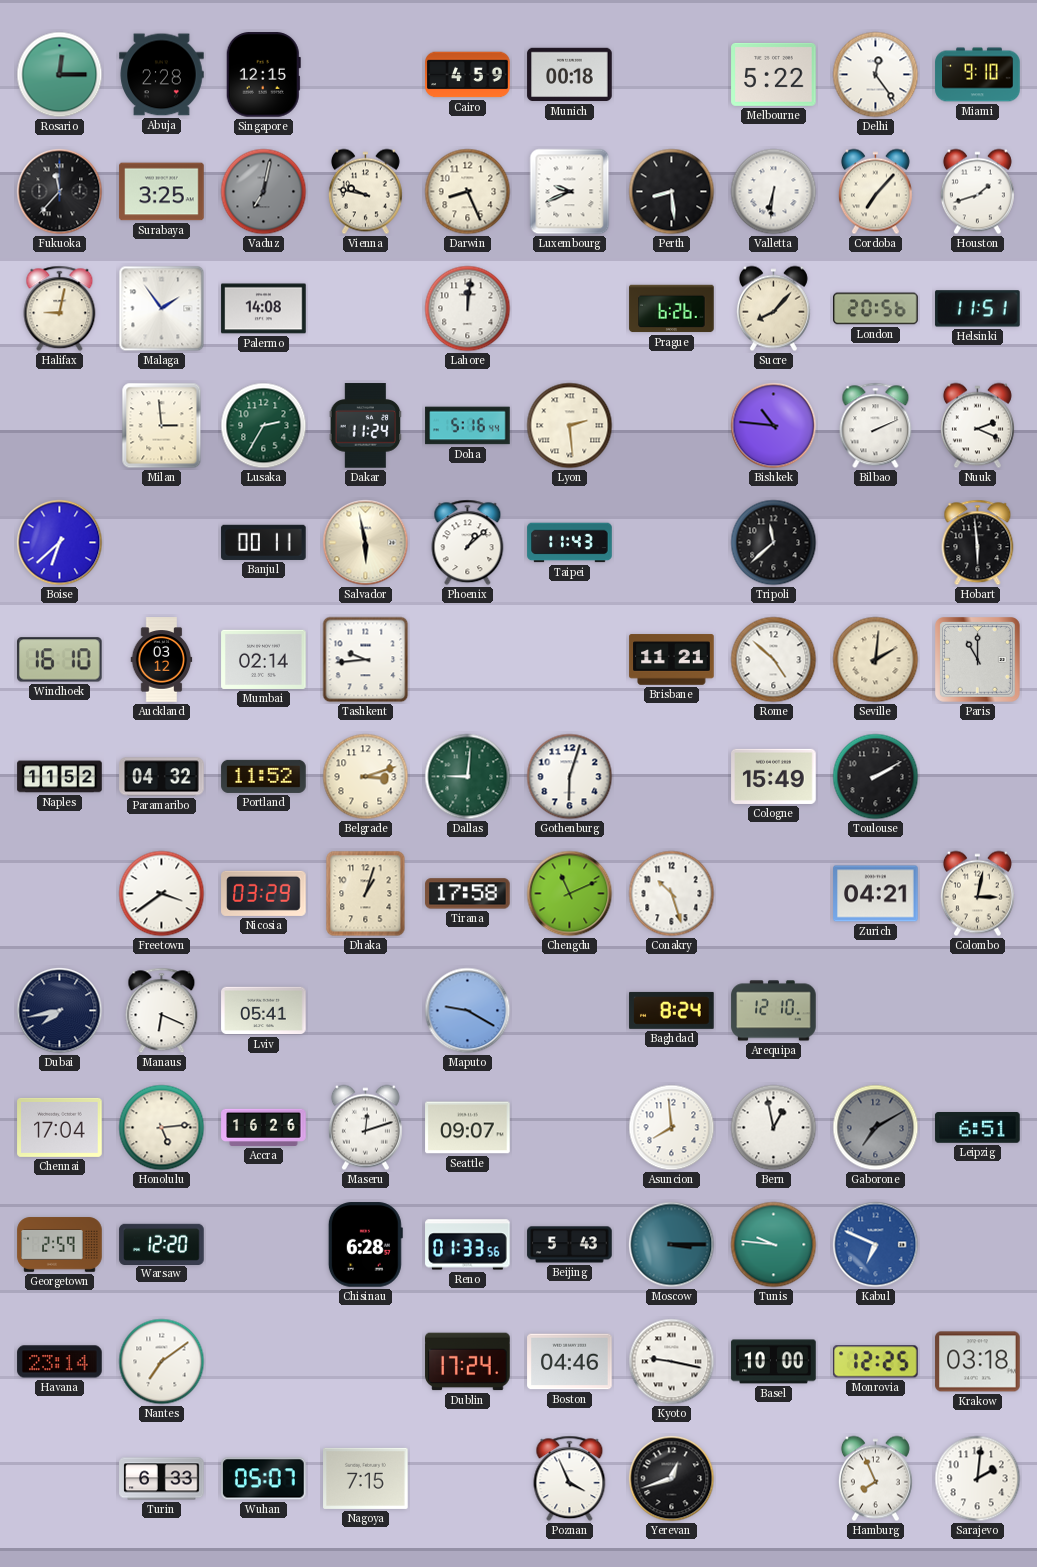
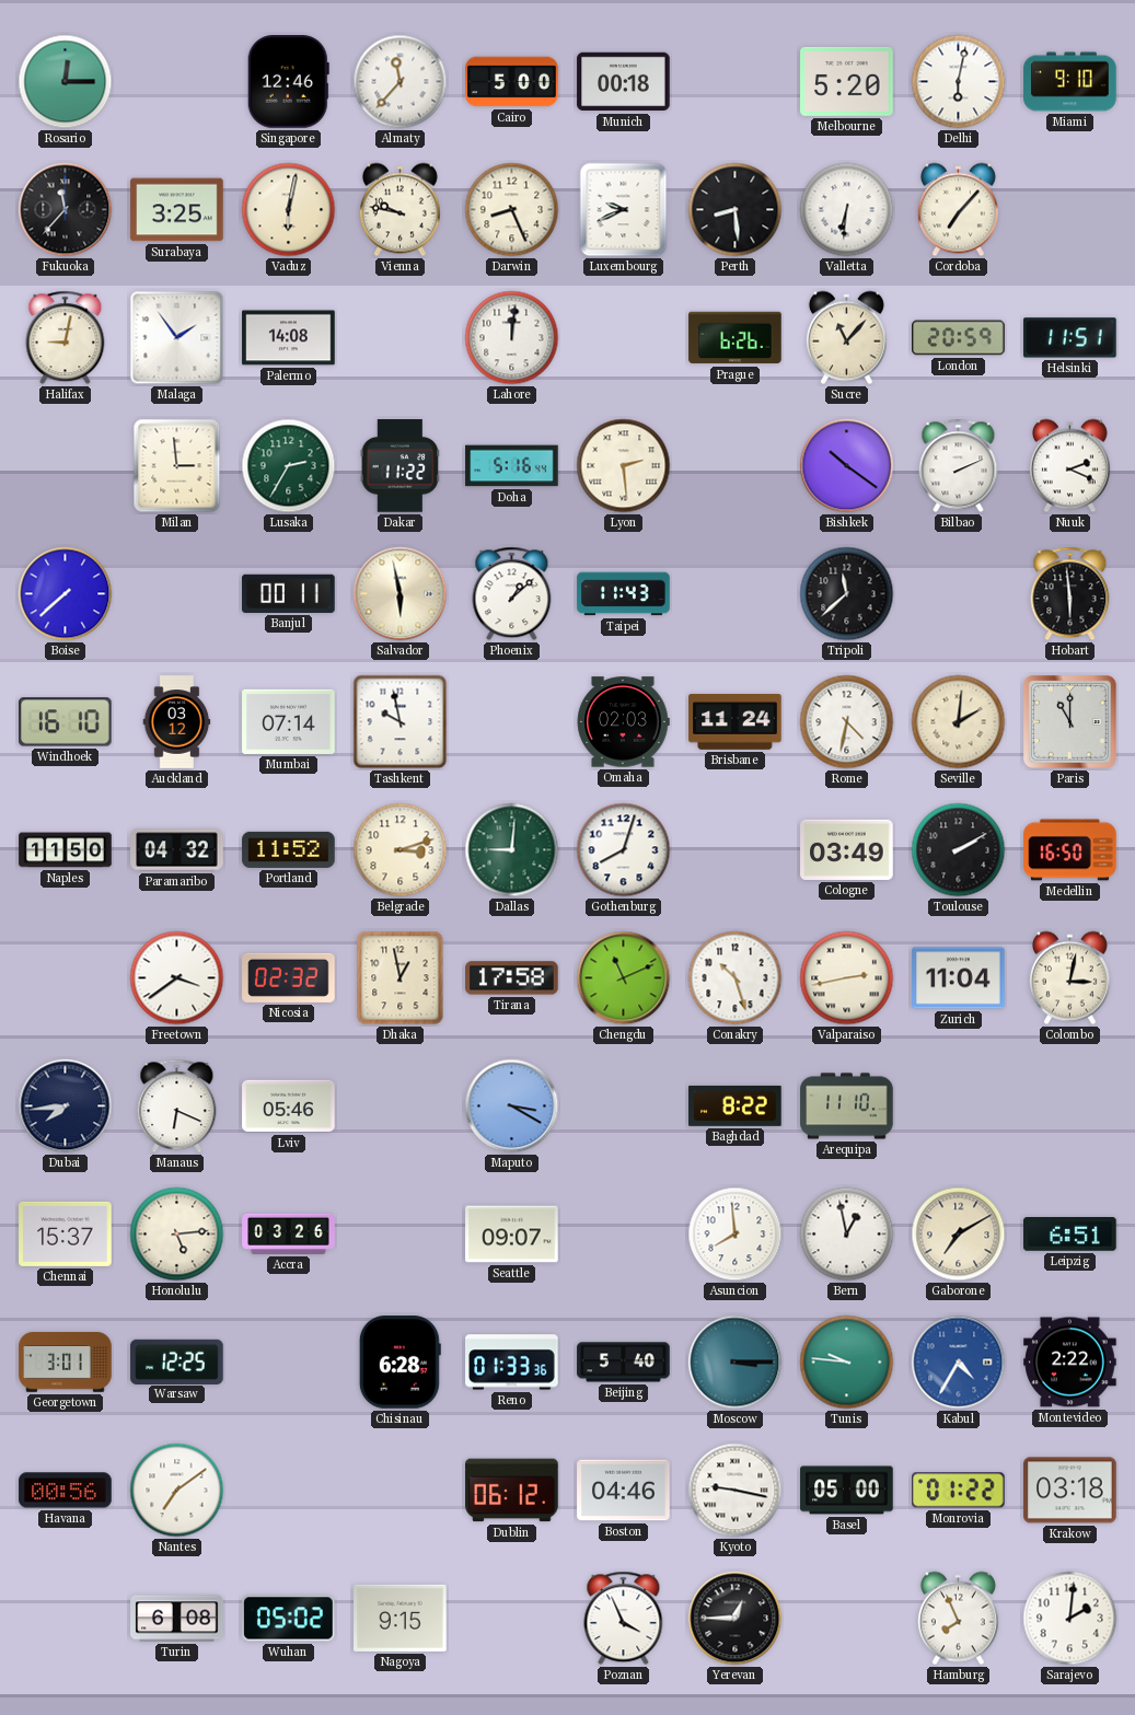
Abuja: 2:28 -> none (162, 75)
Singapore: 12:15 -> 12:46 (288, 82)
Almaty: none -> 11:37 (401, 82)
Cairo: 4:59 -> 5:00 (512, 82)
Melbourne: 5:22 -> 5:20 (847, 81)
Delhi: 12:24 -> 6:02 (959, 82)
Vaduz: 7:02 -> 6:02 (289, 210)
Vaduz dial: grey -> cream (289, 210)
Houston: 1:42 -> none (977, 192)
Sucre: 8:07 -> 11:07 (846, 338)
London: 20:56 -> 20:59 (959, 338)
Dakar: 11:24 -> 11:22 (401, 466)
Bishkek: 10:46 -> 10:21 (847, 466)
Boise: 6:38 -> 7:38 (66, 594)
Mumbai: 02:14 -> 07:14 (289, 721)
Tashkent: 9:44 -> 9:58 (401, 722)
Omaha: none -> 02:03 (623, 722)
Brisbane: 11:21 -> 11:24 (736, 722)
Rome: 4:52 -> 4:32 (847, 722)
Naples: 11:52 -> 11:50 (66, 850)
Gothenburg: 6:03 -> 8:03 (624, 850)
Cologne: 15:49 -> 03:49 (847, 849)
Medellin: none -> 16:50 (1070, 850)
Nicosia: 03:29 -> 02:32 (289, 977)
Dhaka: 1:03 -> 12:58 (401, 978)
Valparaiso: none -> 2:43 (847, 978)
Zurich: 04:21 -> 11:04 (959, 978)
Dubai: 7:43 -> 7:44 (66, 1106)
Lviv: 05:41 -> 05:46 (289, 1106)
Maputo: 9:20 -> 3:20 (512, 1106)
Baghdad: 8:24 -> 8:22 (736, 1105)
Arequipa: 12:10 -> 11:10 (847, 1106)
Chennai: 17:04 -> 15:37 (66, 1233)
Accra: 16:26 -> 03:26 (289, 1233)
Maseru: 12:12 -> none (365, 1128)
Gaborone dial: grey -> cream (959, 1235)
Georgetown: 2:59 -> 3:01 (66, 1363)
Warsaw: 12:20 -> 12:25 (177, 1361)
Reno: 01:33:56 -> 01:33:36 (512, 1363)
Beijing: 5:43 -> 5:40 (624, 1363)
Kabul: 6:49 -> 4:35 (959, 1363)
Montevideo: none -> 2:22 (1070, 1363)
Havana: 23:14 -> 00:56 (66, 1491)
Dublin: 17:24 -> 06:12 (512, 1491)
Basel: 10:00 -> 05:00 (847, 1491)
Monrovia: 12:25 -> 01:22 (959, 1491)
Turin: 6:33 -> 6:08 (177, 1619)
Wuhan: 05:07 -> 05:02 (289, 1619)
Nagoya: 7:15 -> 9:15 (401, 1618)
Yerevan: 12:42 -> 12:45 (736, 1619)
